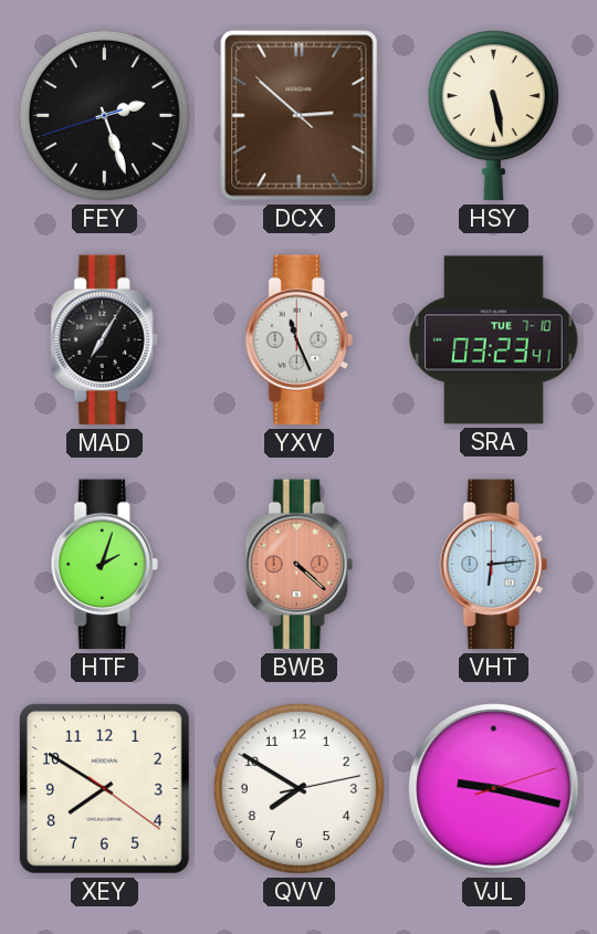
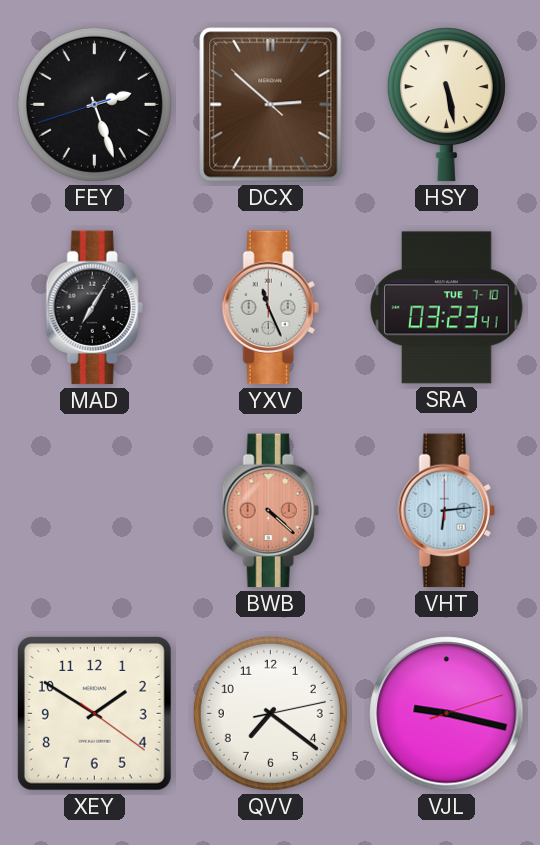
HTF: 2:03 -> none (104, 565)
XEY: 7:50 -> 1:50 (94, 713)
QVV: 7:50 -> 7:21 (270, 713)
